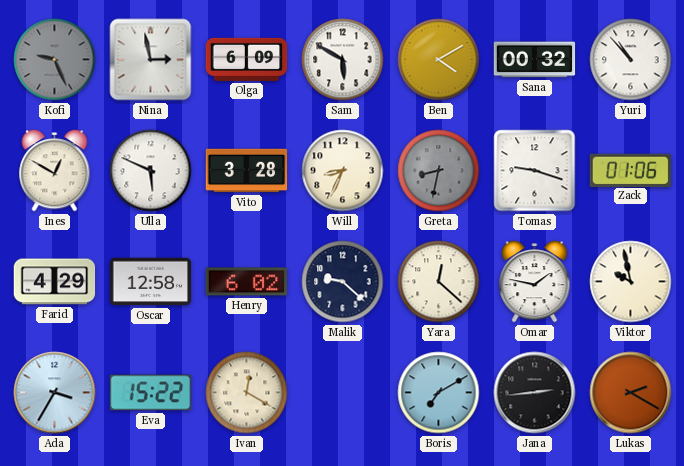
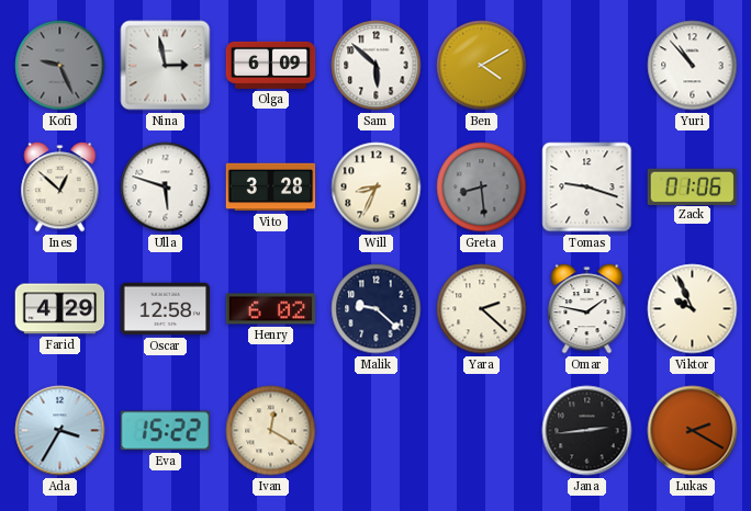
Sam: 5:50 -> 5:52 (377, 66)
Sana: 00:32 -> none (535, 60)
Ines: 12:50 -> 12:52 (60, 188)
Ulla: 5:49 -> 5:48 (166, 188)
Greta: 8:32 -> 8:29 (482, 188)
Yara: 12:22 -> 2:22 (482, 309)
Viktor: 9:58 -> 9:56 (693, 309)
Boris: 7:10 -> none (439, 393)
